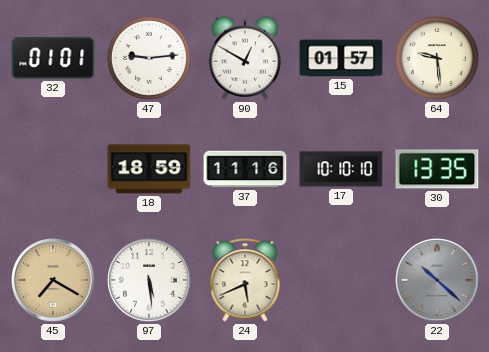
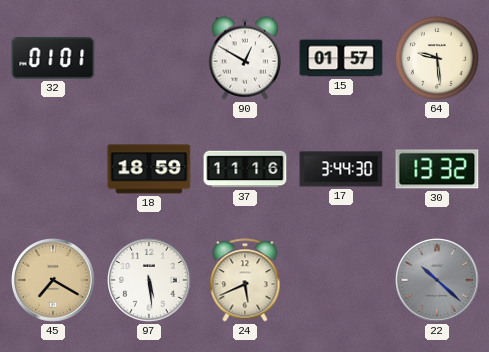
47: 9:14 -> none (149, 58)
17: 10:10 -> 3:44 (341, 169)
30: 13:35 -> 13:32 (437, 169)
